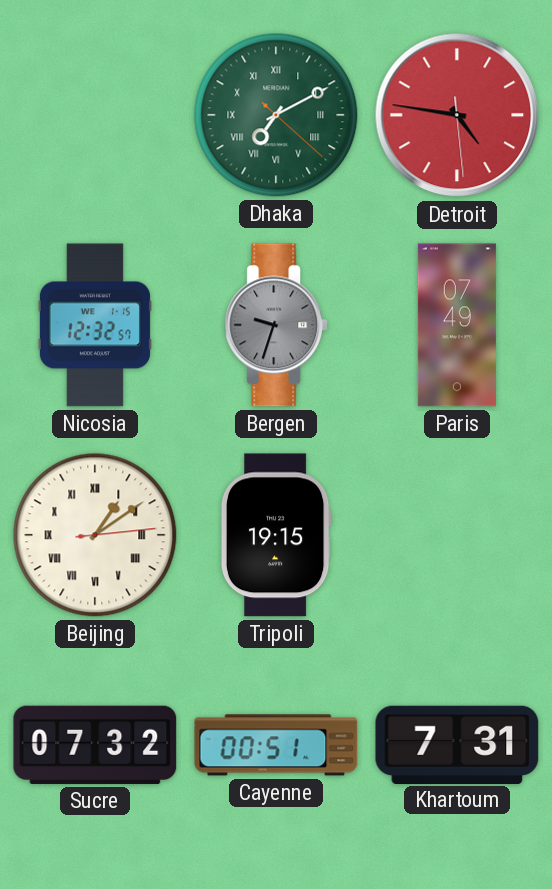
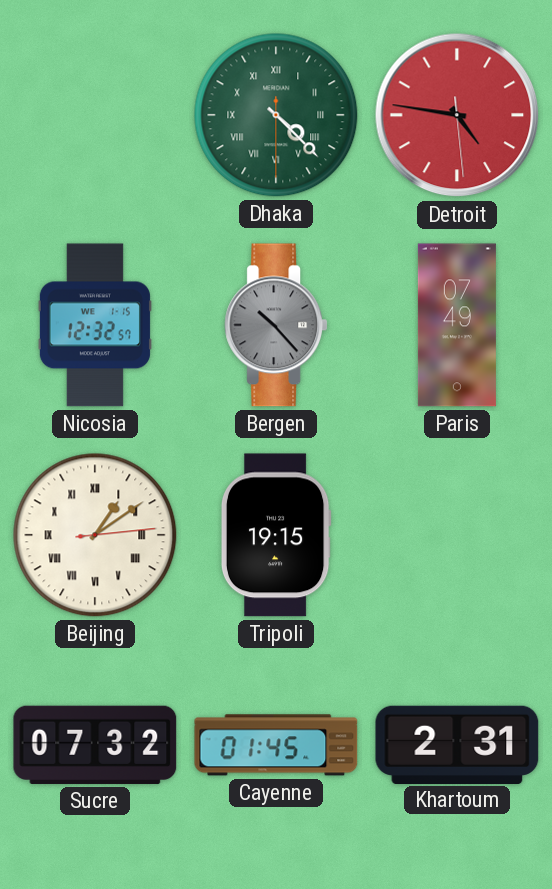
Dhaka: 7:10 -> 4:22 (276, 115)
Bergen: 9:33 -> 10:23 (276, 325)
Cayenne: 00:51 -> 01:45 (276, 745)
Khartoum: 7:31 -> 2:31 (457, 744)
